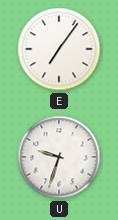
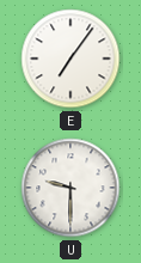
U: 9:33 -> 9:30 (70, 188)
